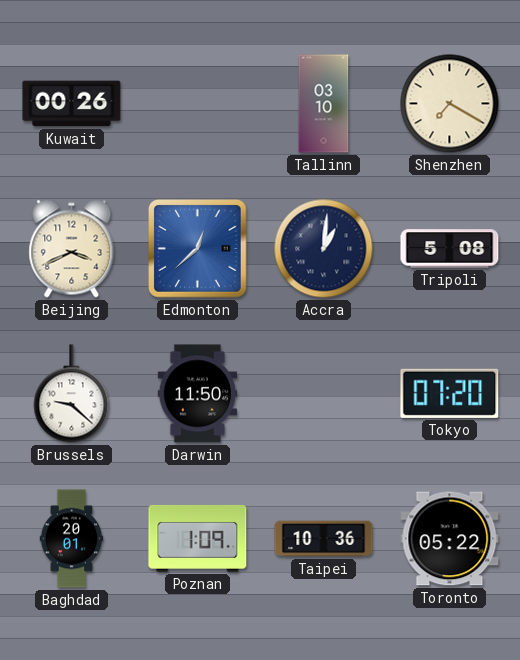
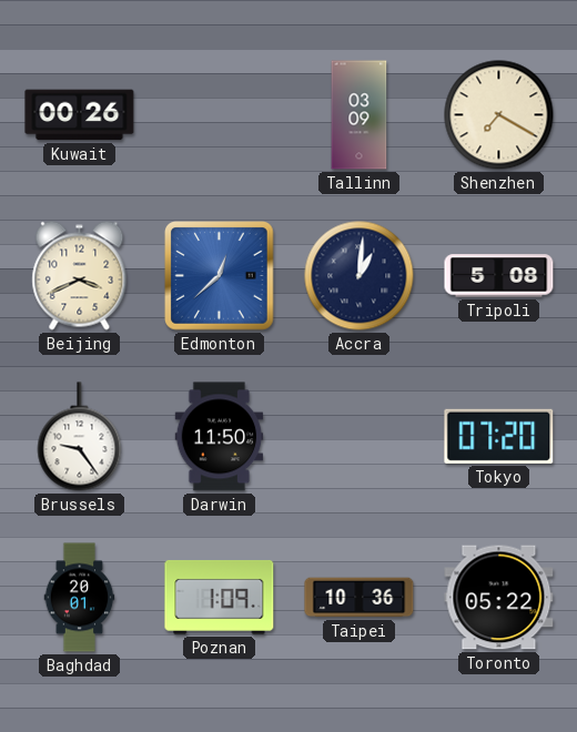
Tallinn: 03:10 -> 03:09 (360, 115)
Brussels: 9:22 -> 9:24 (80, 437)
